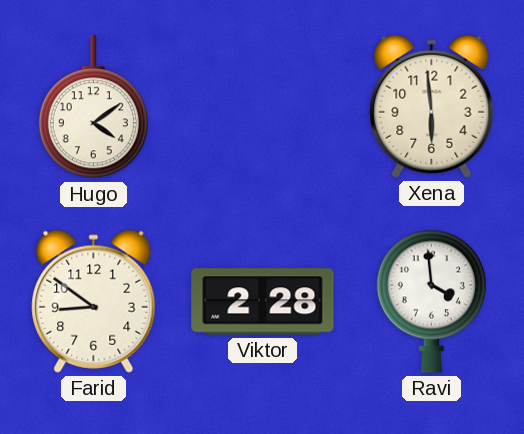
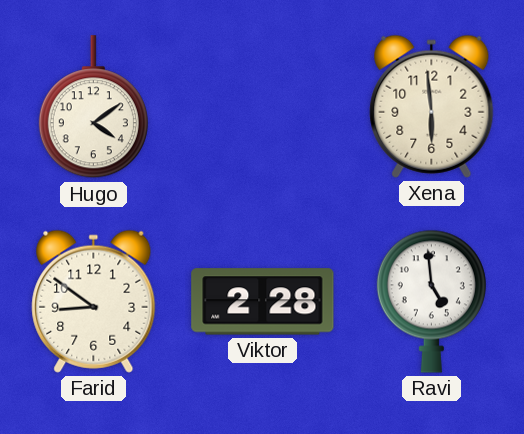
Ravi: 3:59 -> 4:59 (431, 301)
